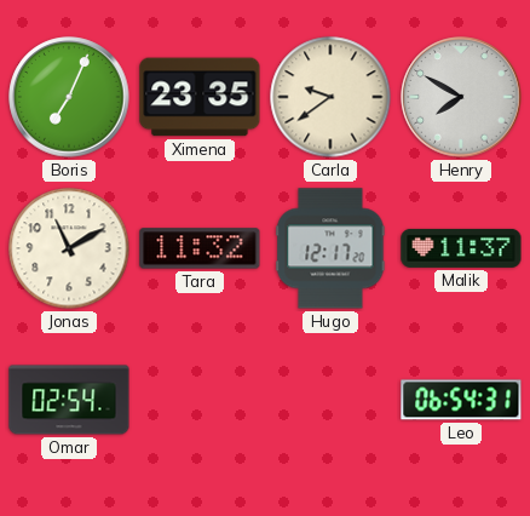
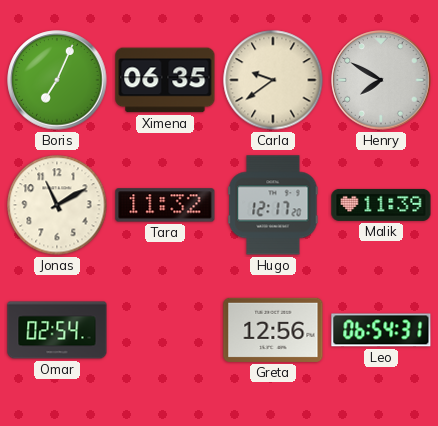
Ximena: 23:35 -> 06:35 (165, 80)
Malik: 11:37 -> 11:39 (381, 205)
Greta: none -> 12:56 (273, 330)
